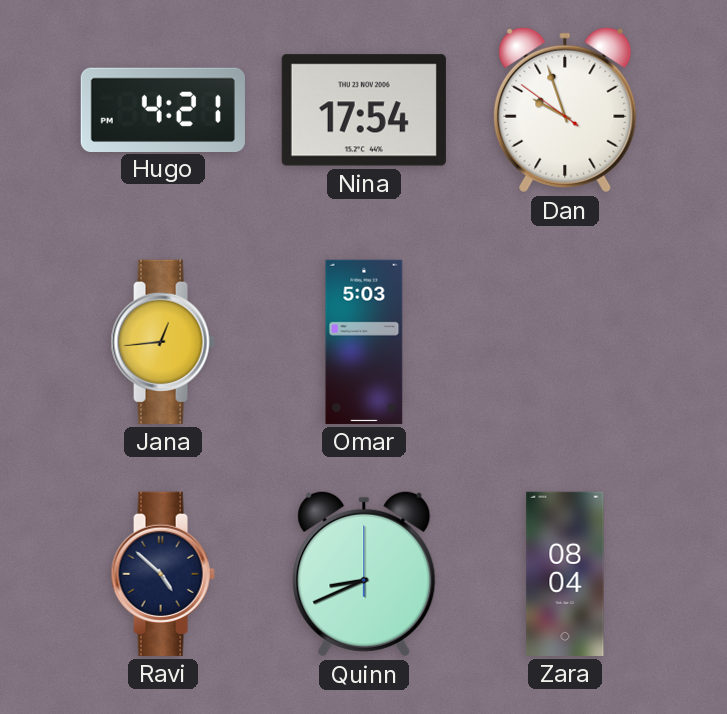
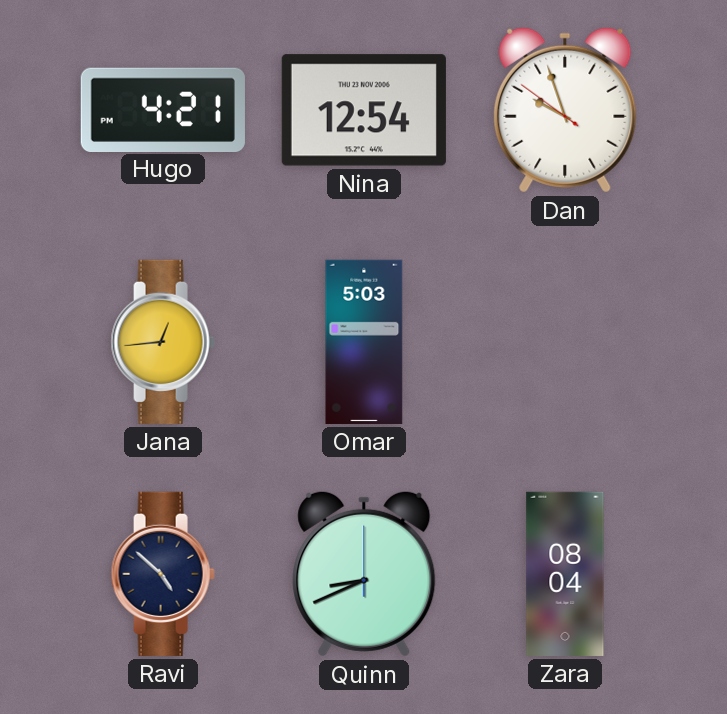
Nina: 17:54 -> 12:54 (364, 110)
